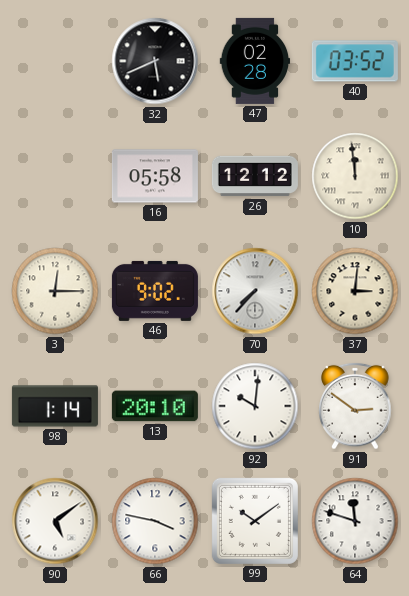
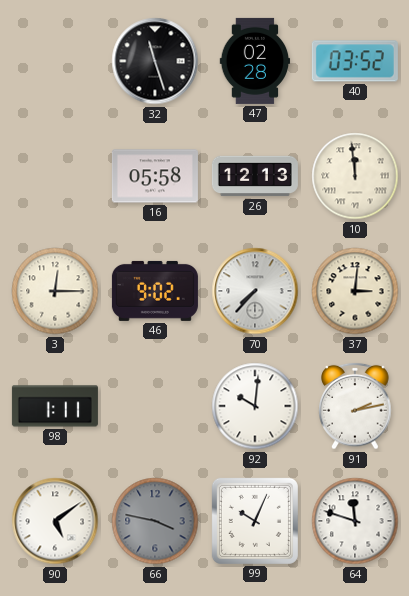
32: 5:41 -> 11:27 (155, 61)
26: 12:12 -> 12:13 (255, 176)
98: 1:14 -> 1:11 (55, 406)
13: 20:10 -> none (155, 406)
91: 2:51 -> 2:13 (355, 406)
66 dial: white -> grey (155, 521)
99: 10:09 -> 10:04 (255, 521)
